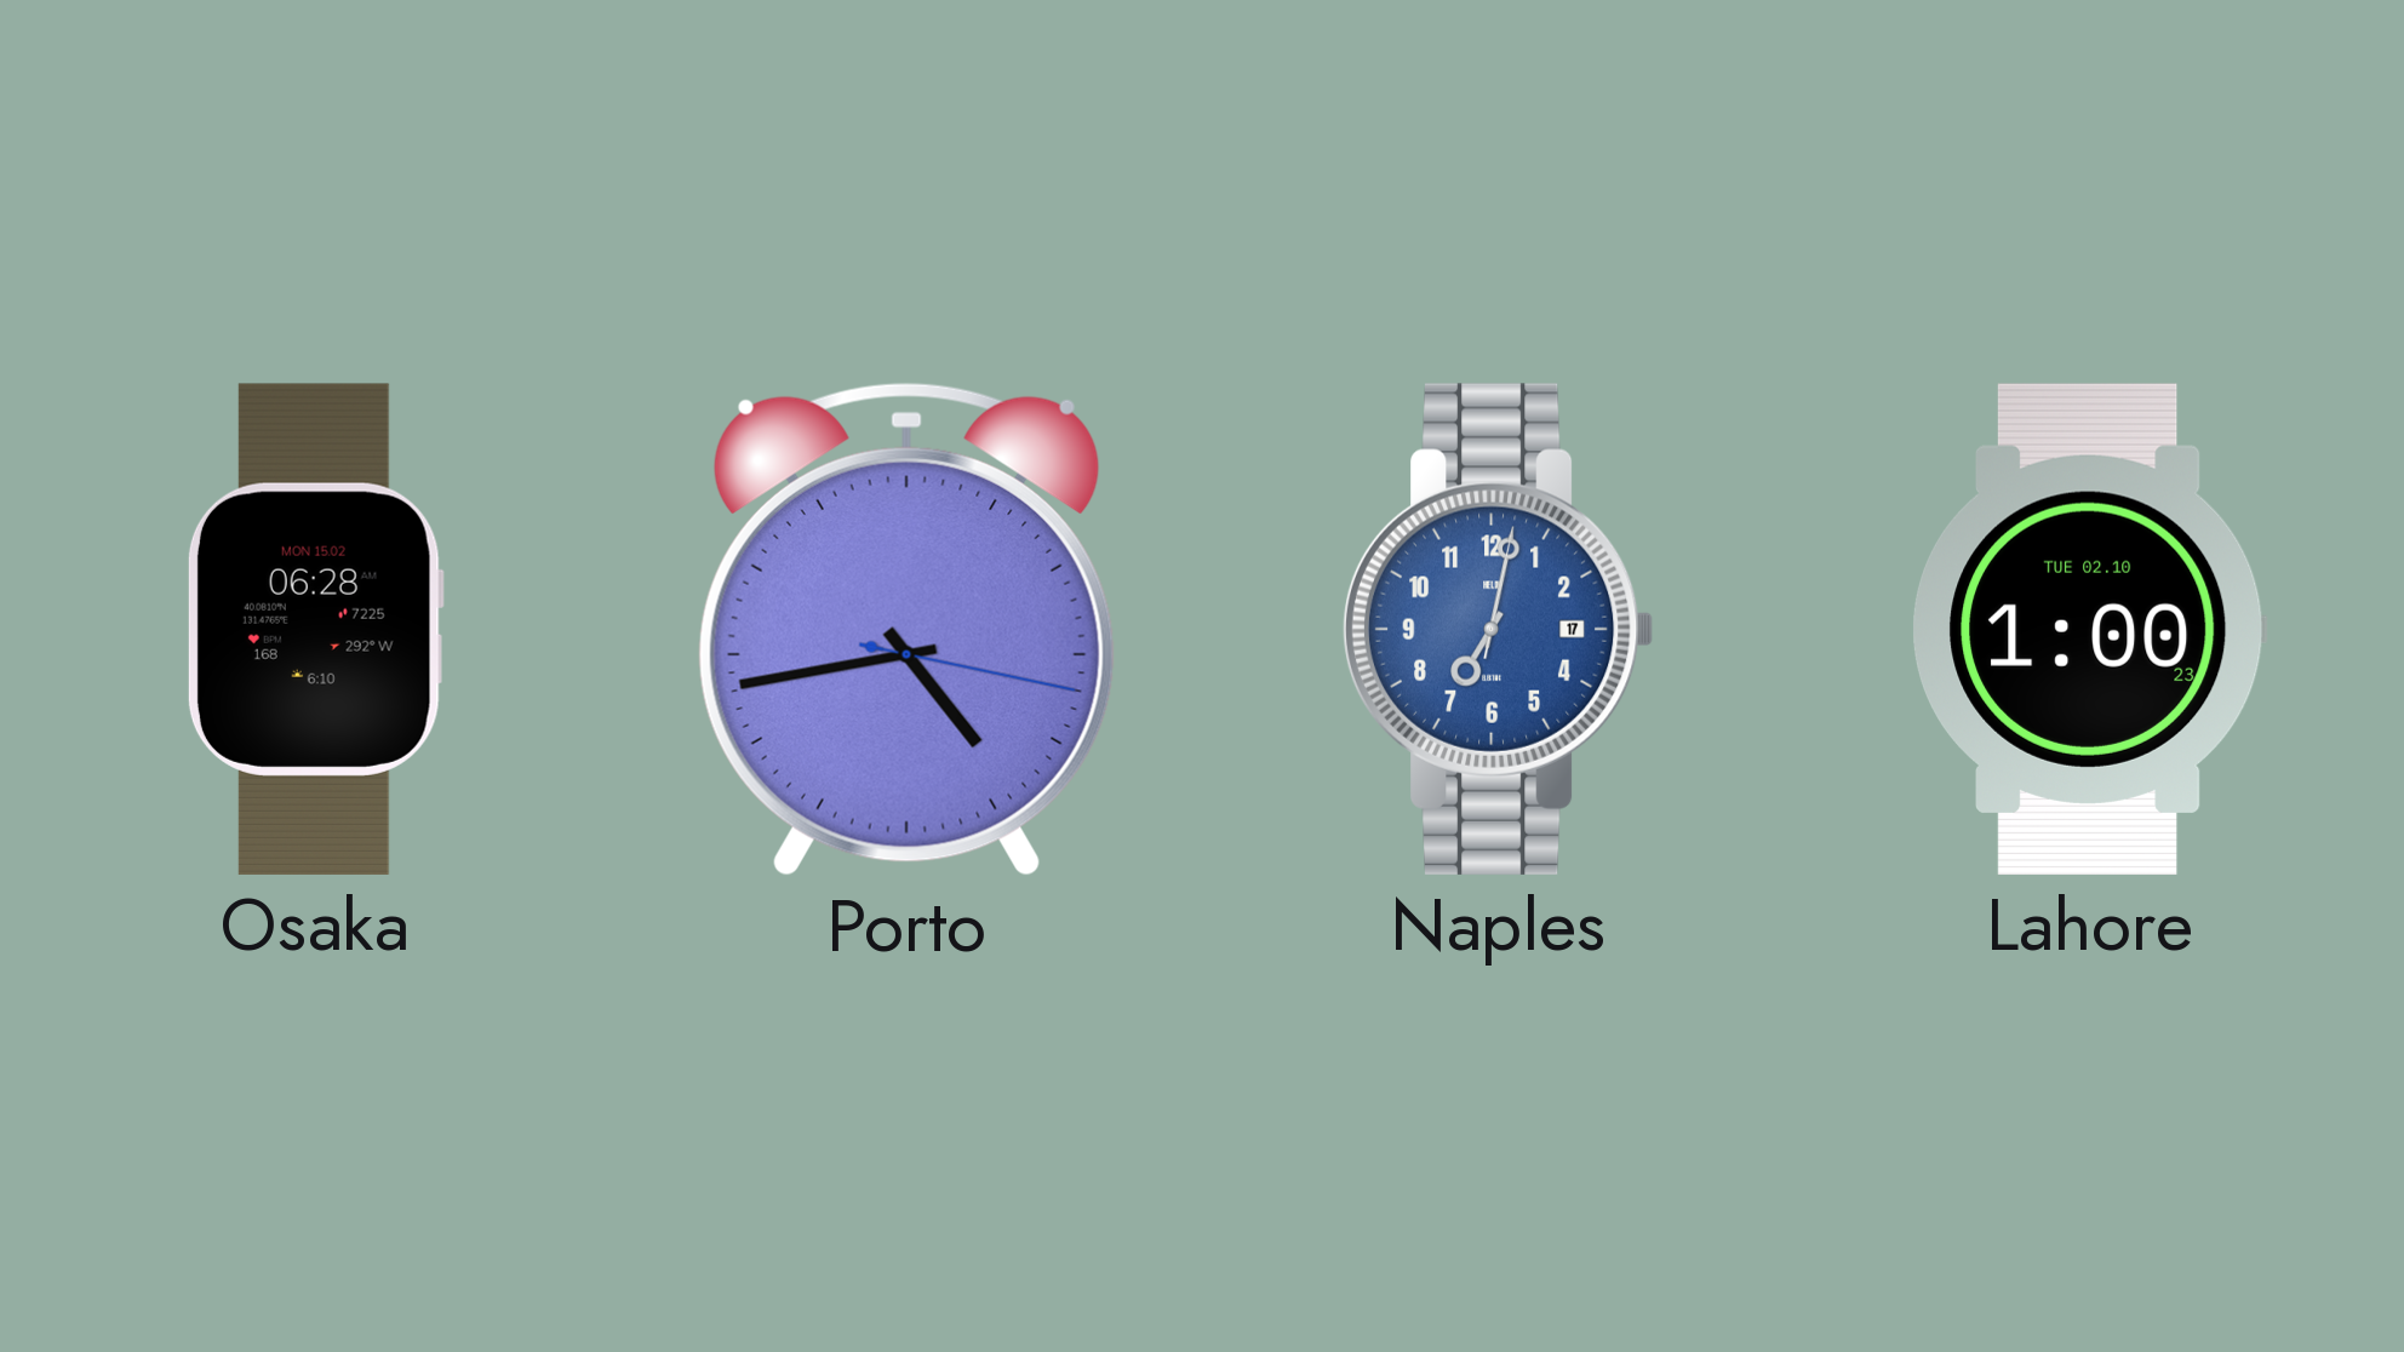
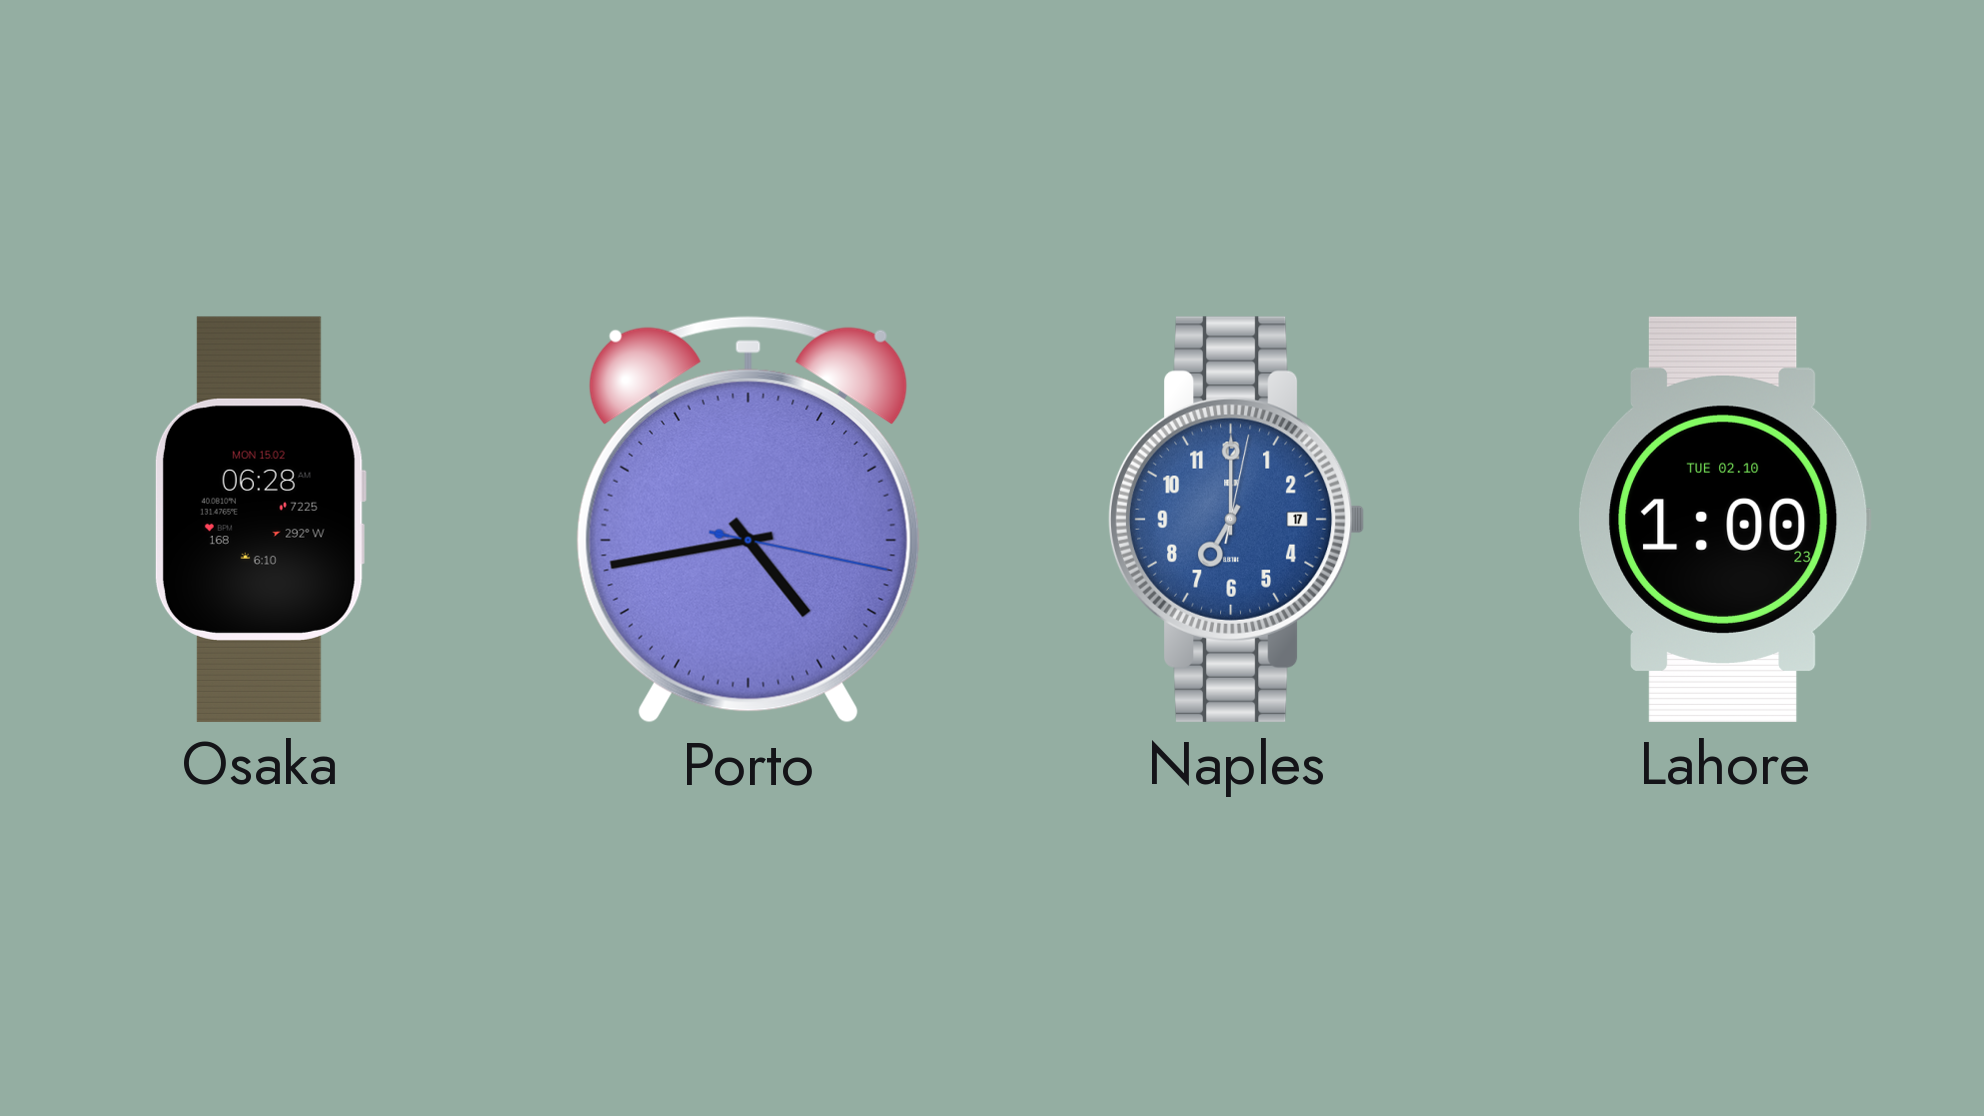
Naples: 7:02 -> 7:00 (1236, 519)
